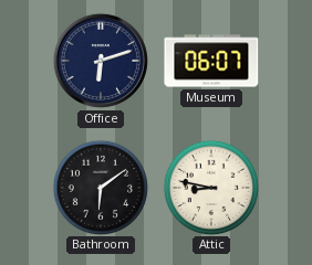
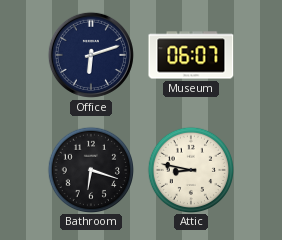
Bathroom: 6:09 -> 6:18 (90, 169)
